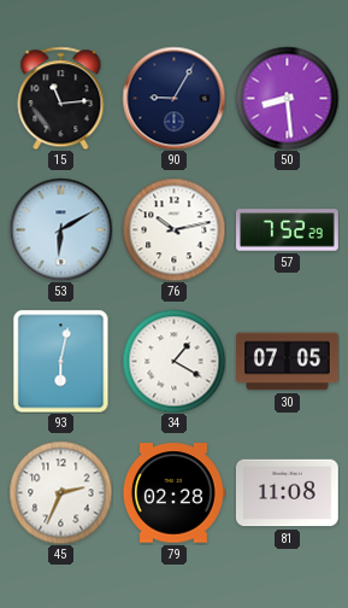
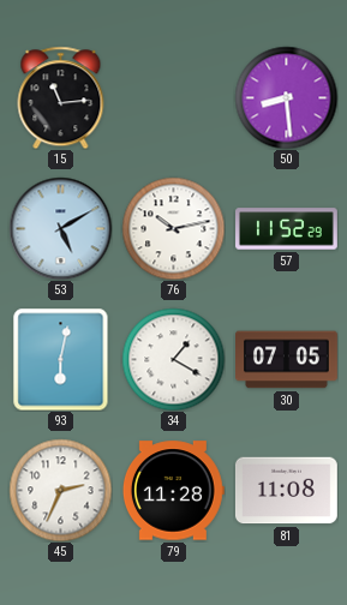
90: 9:05 -> none (173, 98)
53: 6:10 -> 5:10 (60, 228)
57: 7:52 -> 11:52 (287, 229)
79: 02:28 -> 11:28 (173, 491)
